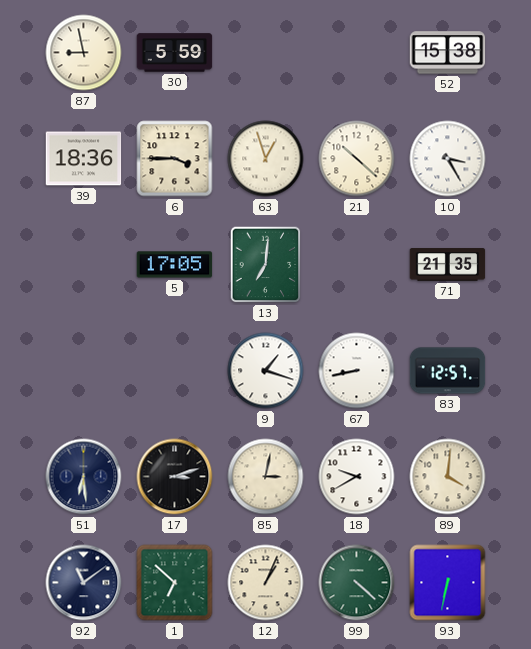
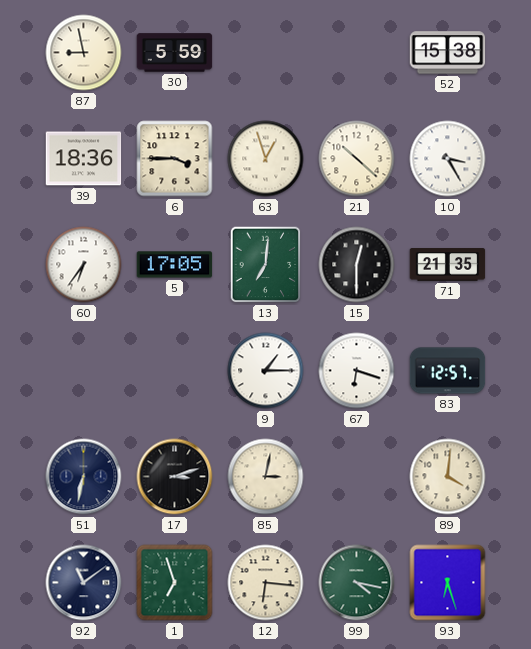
60: none -> 6:36 (84, 265)
15: none -> 12:30 (357, 265)
9: 1:18 -> 1:15 (266, 371)
67: 8:43 -> 6:18 (357, 371)
51: 6:29 -> 6:32 (84, 477)
18: 9:40 -> none (357, 477)
1: 6:52 -> 6:57 (175, 583)
12: 1:04 -> 6:16 (266, 583)
99: 4:22 -> 4:17 (357, 583)
93: 6:32 -> 6:27 (448, 583)
